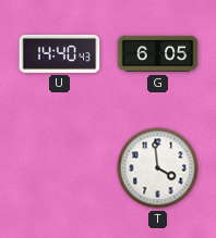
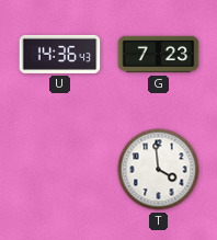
U: 14:40 -> 14:36 (60, 54)
G: 6:05 -> 7:23 (159, 55)
